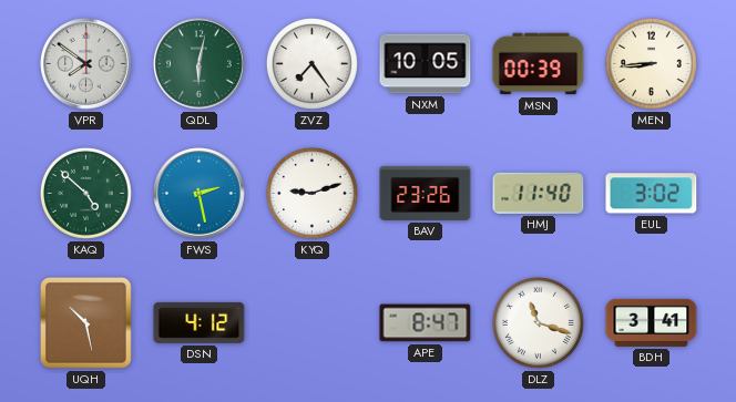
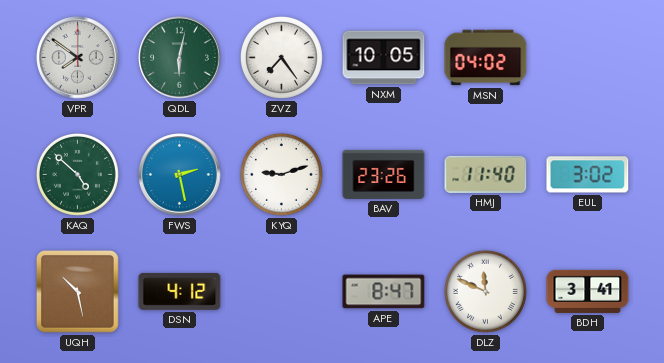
MSN: 00:39 -> 04:02 (486, 58)
MEN: 8:44 -> none (651, 63)
DLZ: 11:18 -> 11:49 (485, 291)
